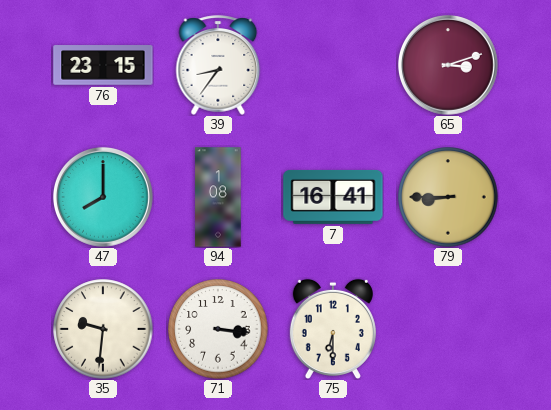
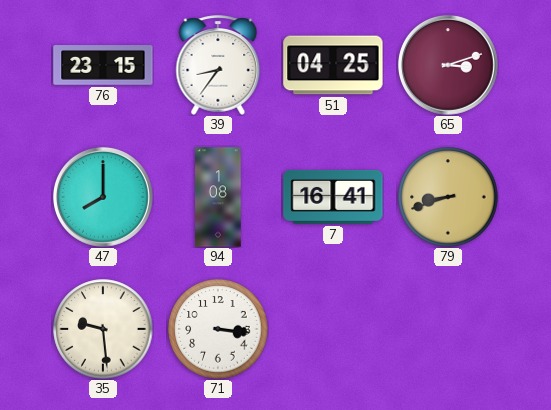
51: none -> 04:25 (333, 65)
79: 8:45 -> 8:42 (448, 197)
35: 9:31 -> 9:29 (103, 329)
75: 6:30 -> none (333, 328)
